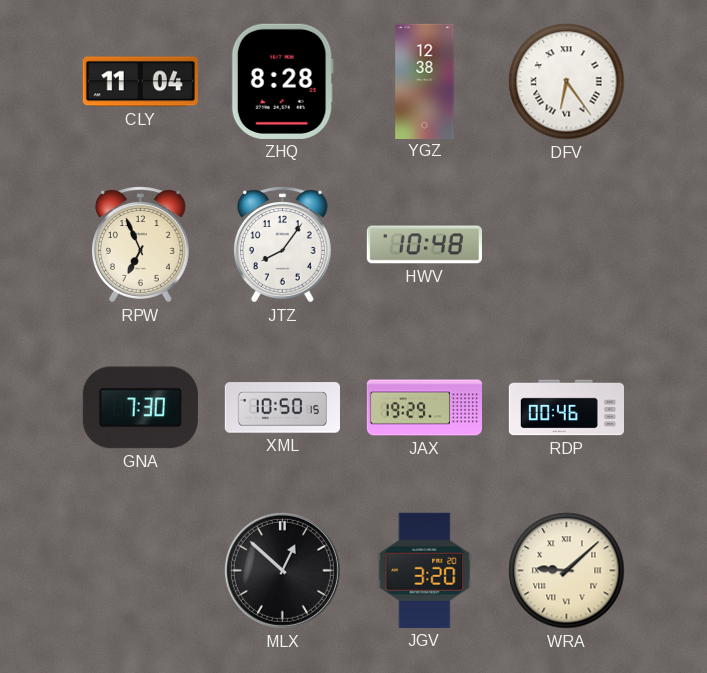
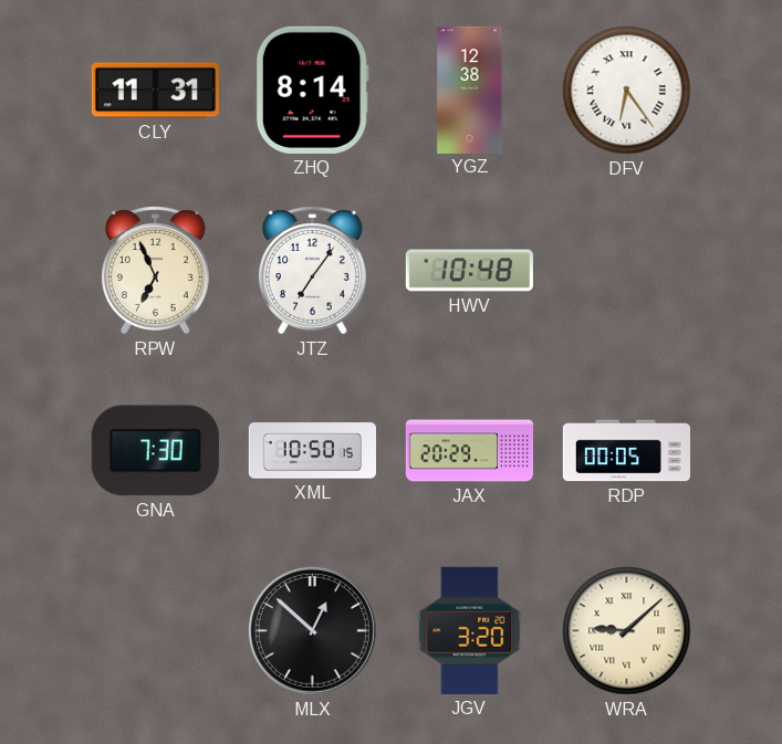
CLY: 11:04 -> 11:31 (155, 91)
ZHQ: 8:28 -> 8:14 (312, 90)
JTZ: 8:06 -> 7:06 (312, 271)
JAX: 19:29 -> 20:29 (469, 451)
RDP: 00:46 -> 00:05 (626, 451)
